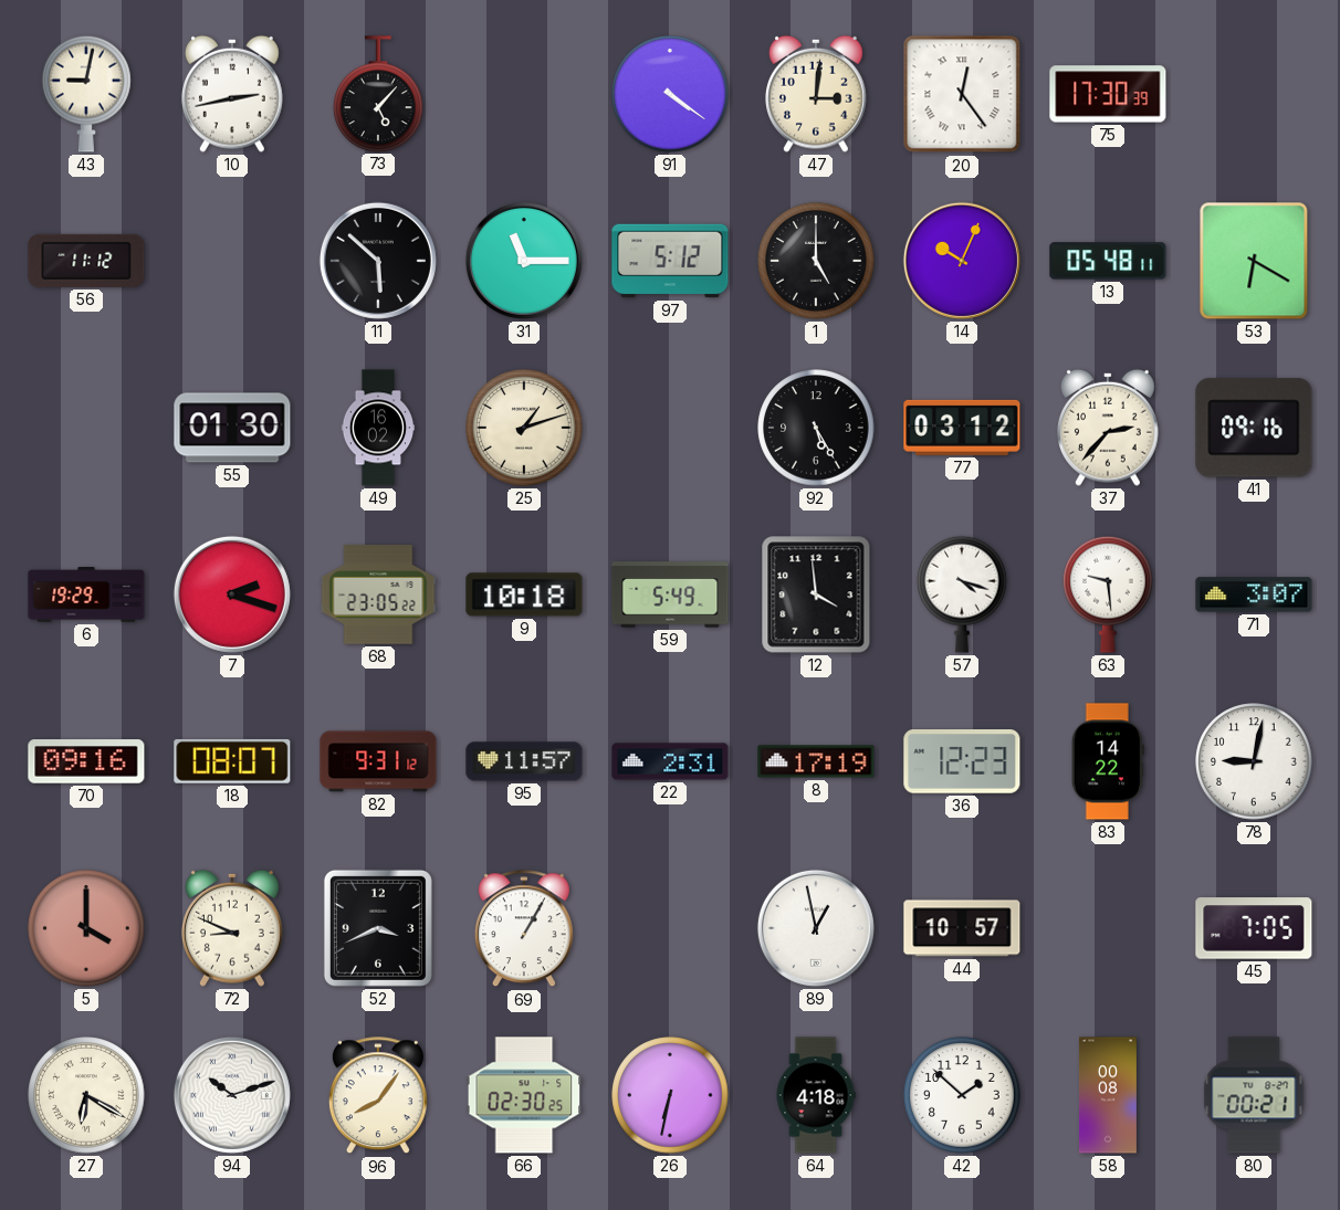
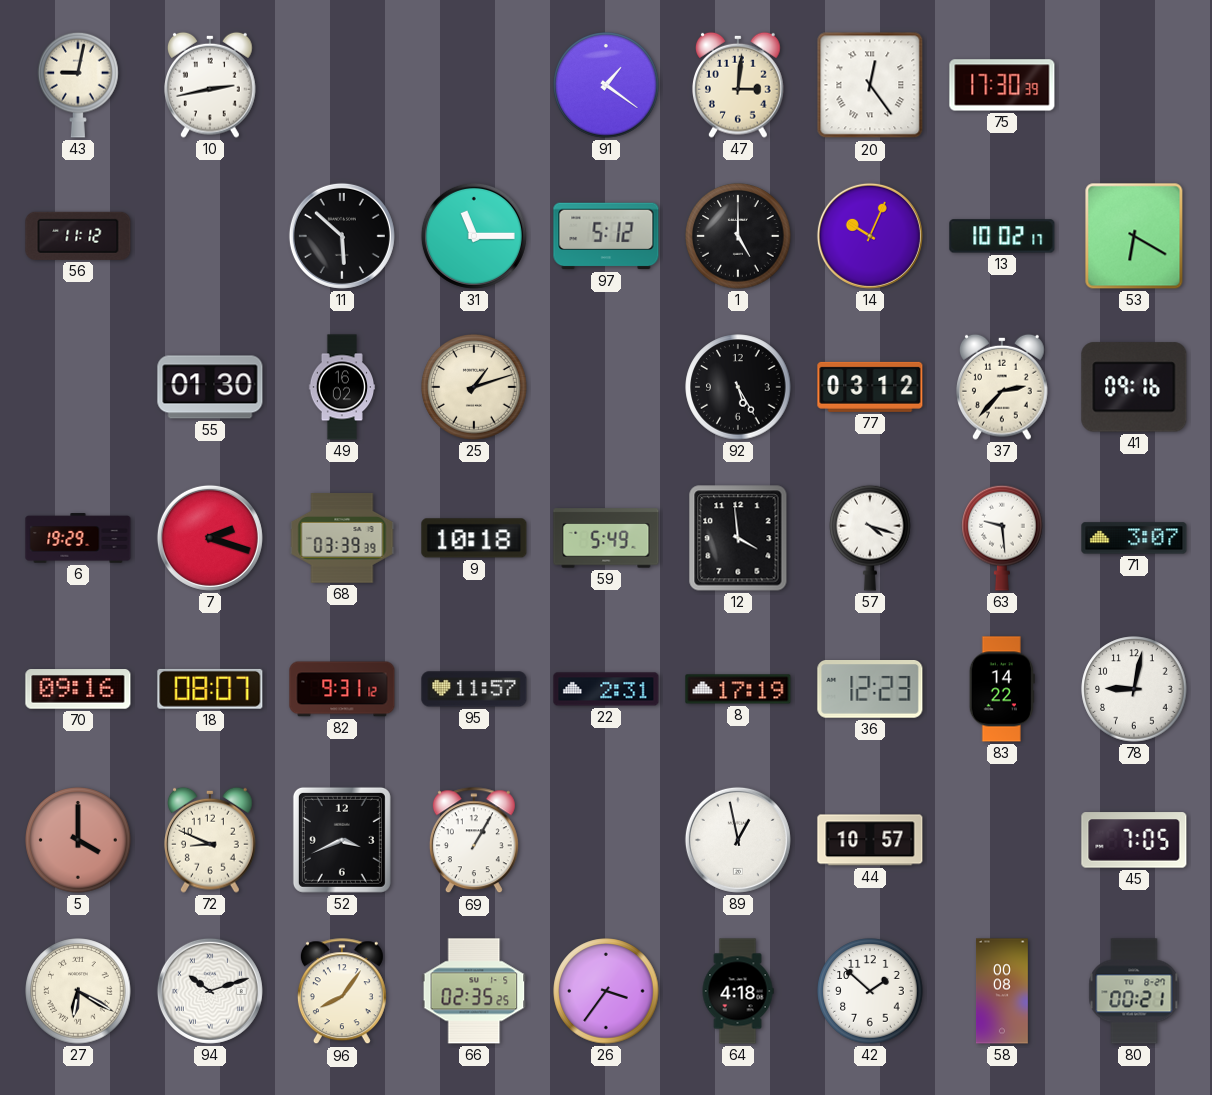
73: 5:07 -> none (378, 94)
91: 4:21 -> 1:21 (606, 85)
13: 05:48 -> 10:02 (1002, 236)
68: 23:05 -> 03:39 (342, 538)
66: 02:30 -> 02:35 (474, 991)
26: 6:32 -> 3:36 (606, 991)
